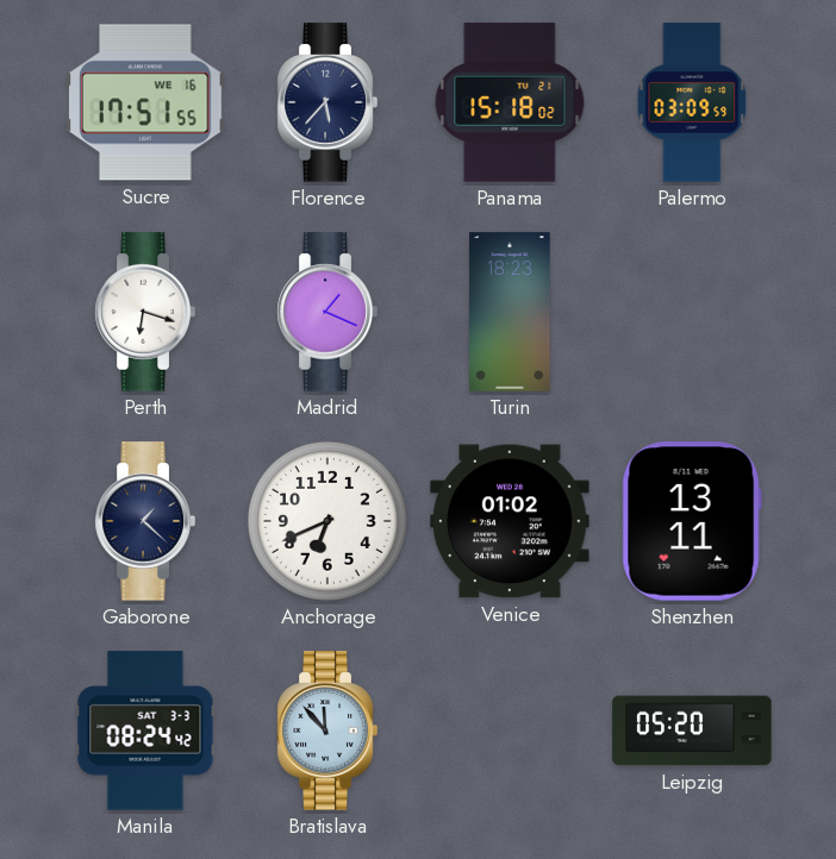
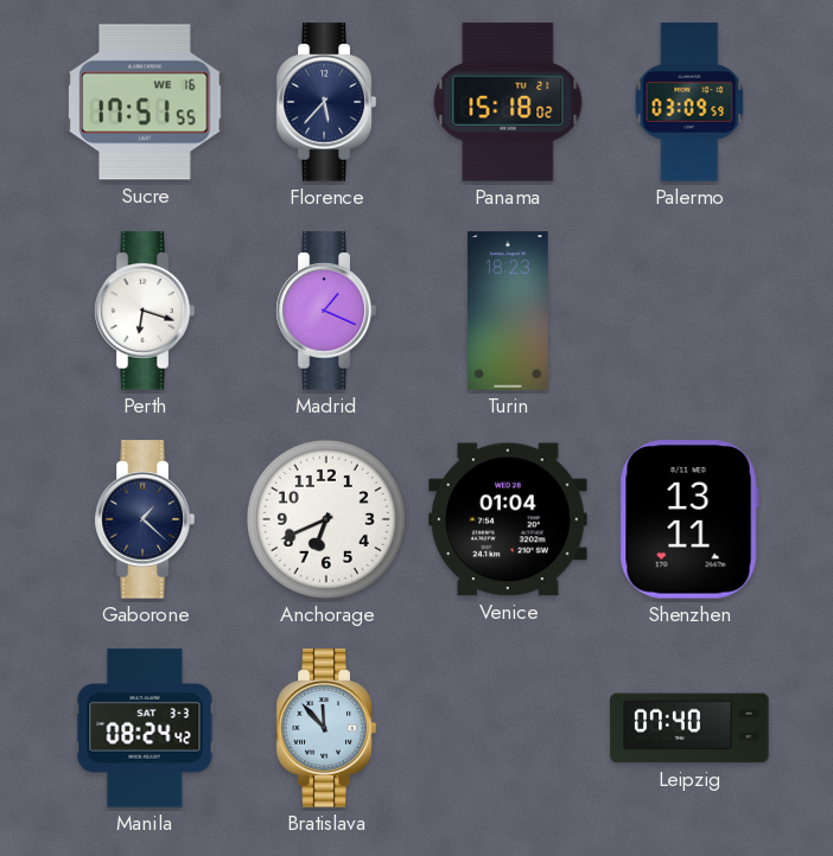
Venice: 01:02 -> 01:04 (508, 519)
Leipzig: 05:20 -> 07:40 (689, 728)
